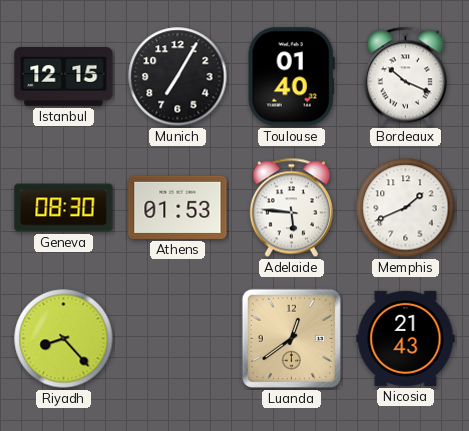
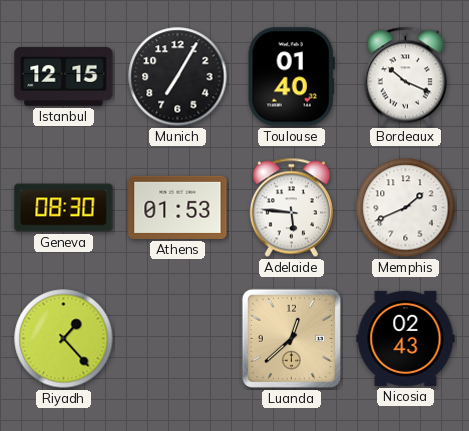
Riyadh: 8:23 -> 1:23 (64, 339)
Luanda: 12:39 -> 12:38 (291, 338)
Nicosia: 21:43 -> 02:43 (406, 338)
